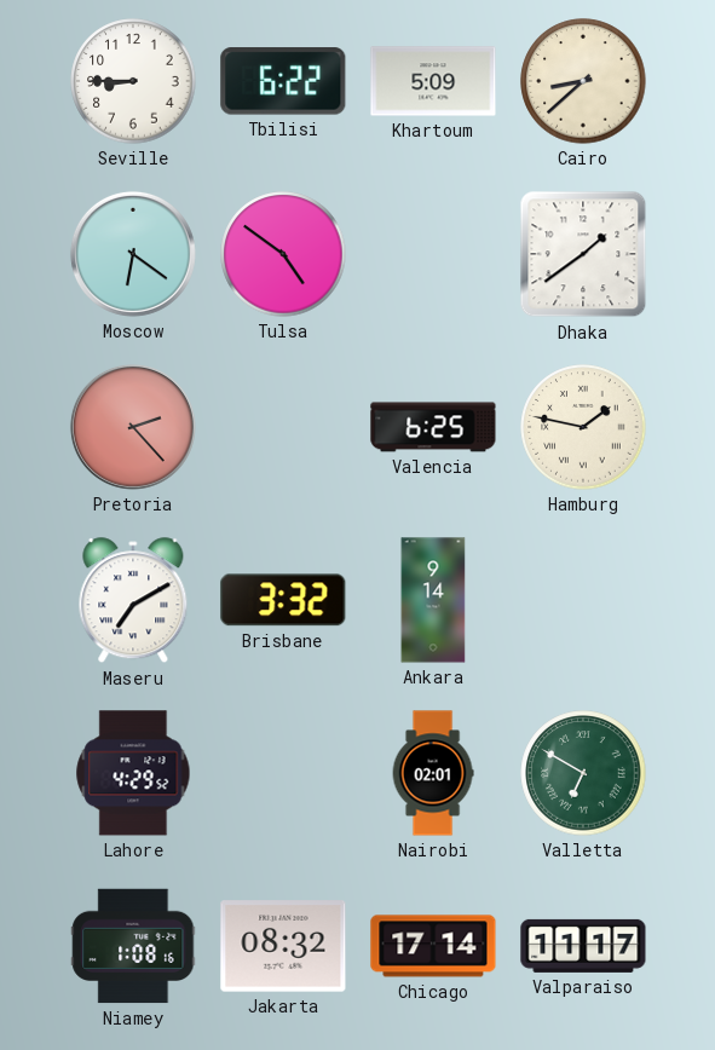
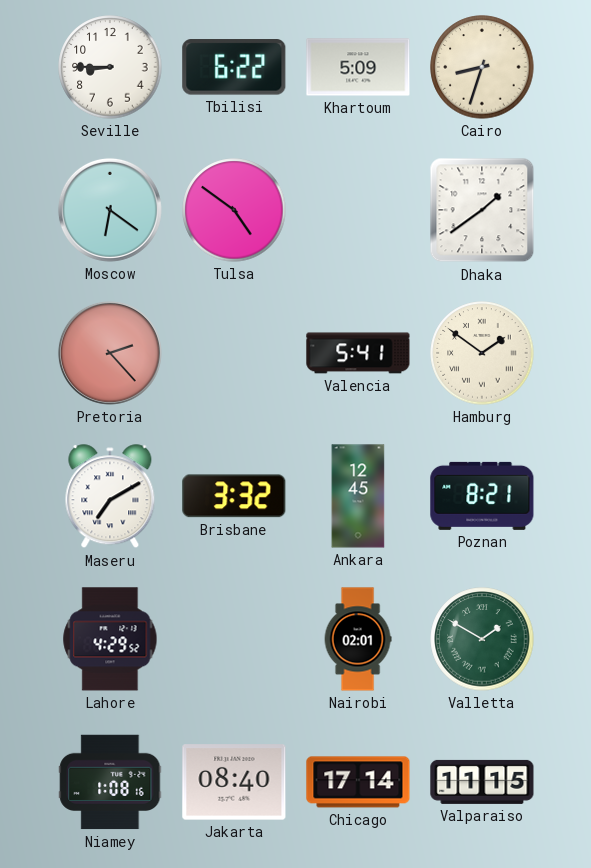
Cairo: 8:38 -> 8:33 (482, 67)
Valencia: 6:25 -> 5:41 (358, 353)
Hamburg: 1:47 -> 1:51 (482, 353)
Ankara: 9:14 -> 12:45 (358, 496)
Poznan: none -> 8:21 (482, 496)
Valletta: 6:50 -> 1:50 (482, 639)
Jakarta: 08:32 -> 08:40 (234, 782)
Valparaiso: 11:17 -> 11:15 (482, 782)
